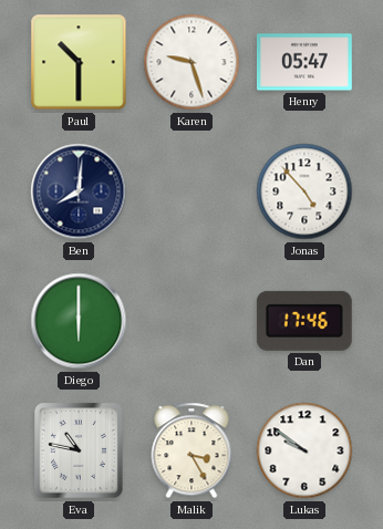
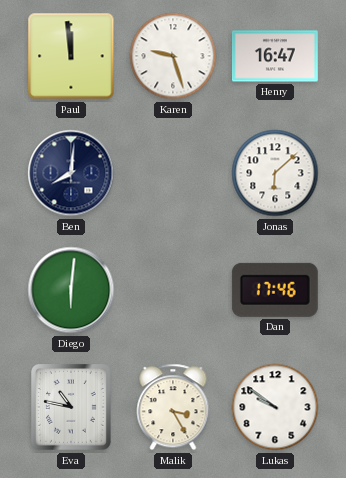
Paul: 10:30 -> 11:59 (71, 56)
Henry: 05:47 -> 16:47 (276, 56)
Jonas: 4:53 -> 6:08 (275, 173)
Diego: 6:00 -> 6:01 (71, 290)
